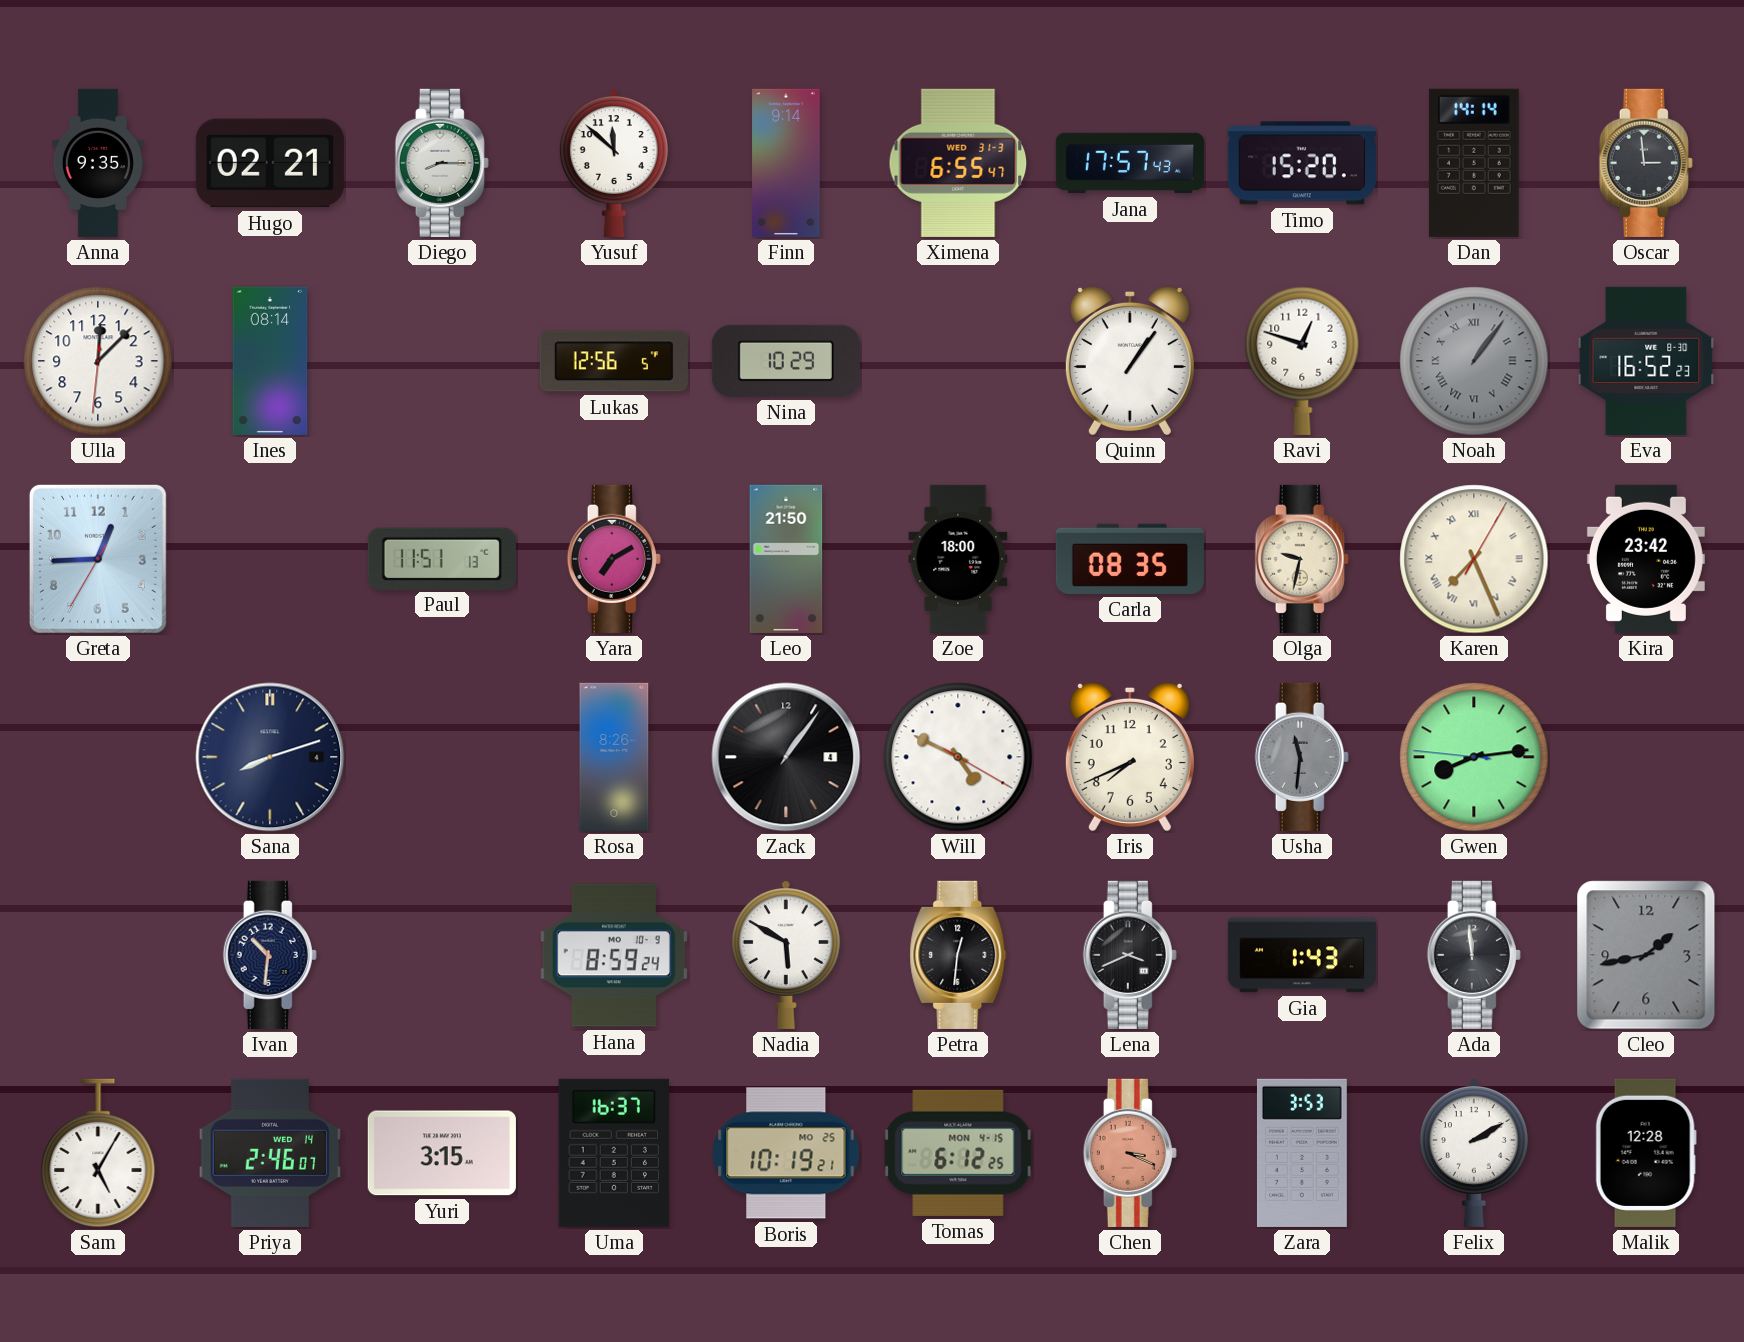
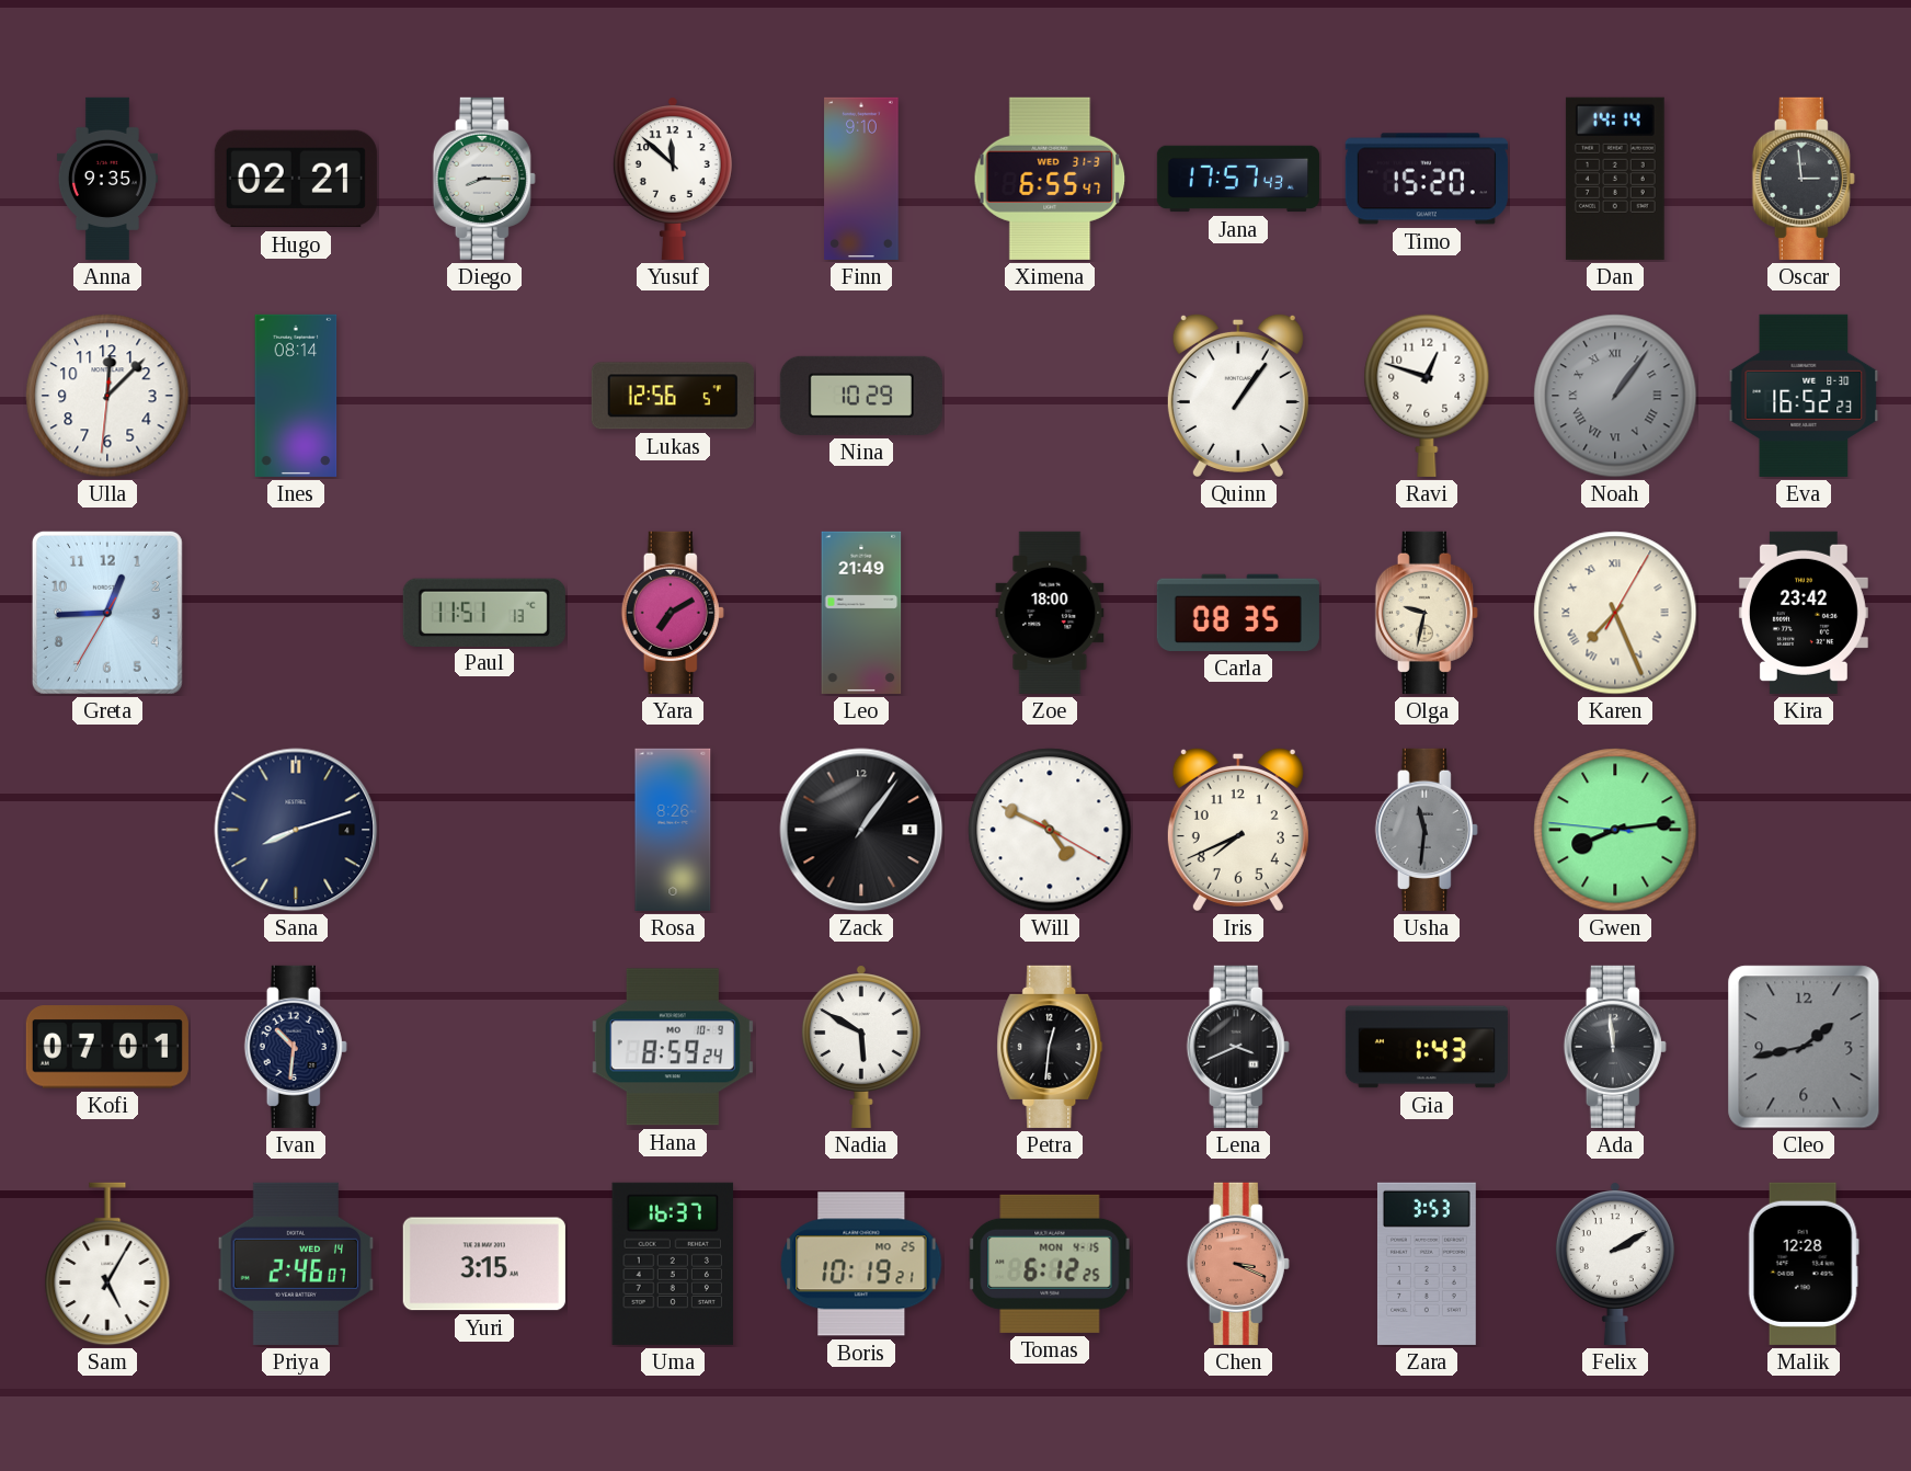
Finn: 9:14 -> 9:10 (861, 179)
Leo: 21:50 -> 21:49 (861, 613)
Kofi: none -> 07:01 (107, 1047)
